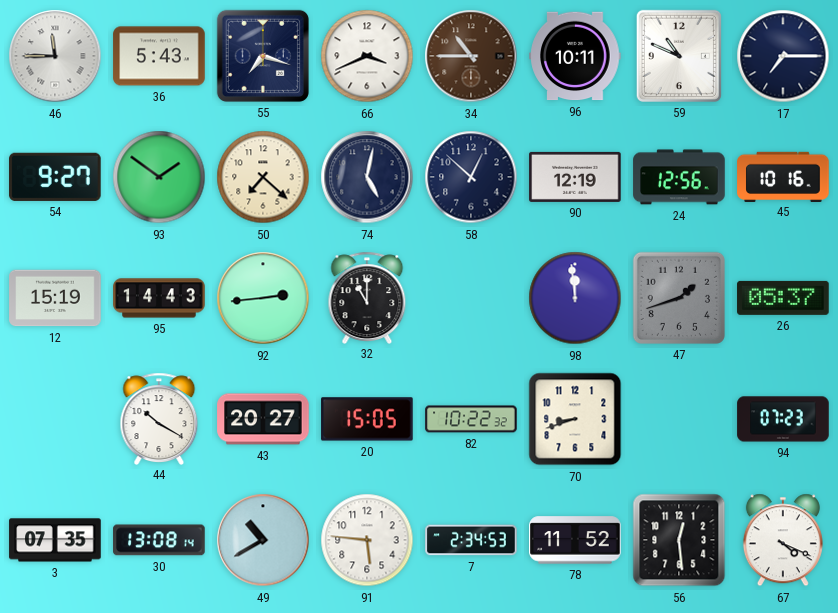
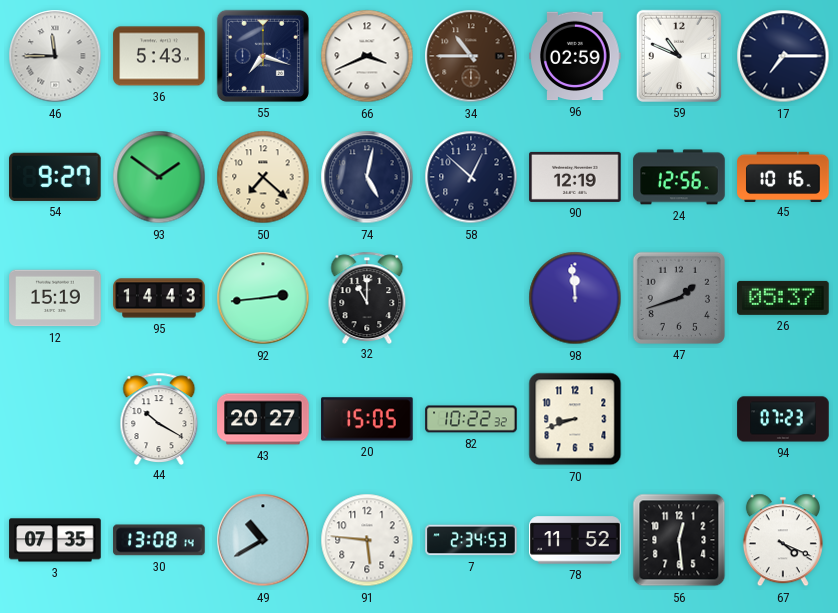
96: 10:11 -> 02:59 (575, 56)
